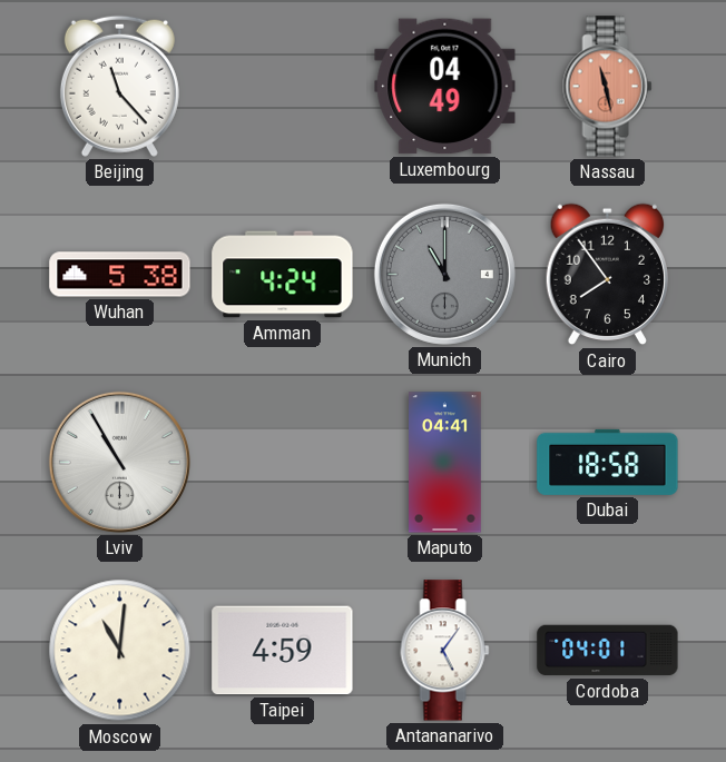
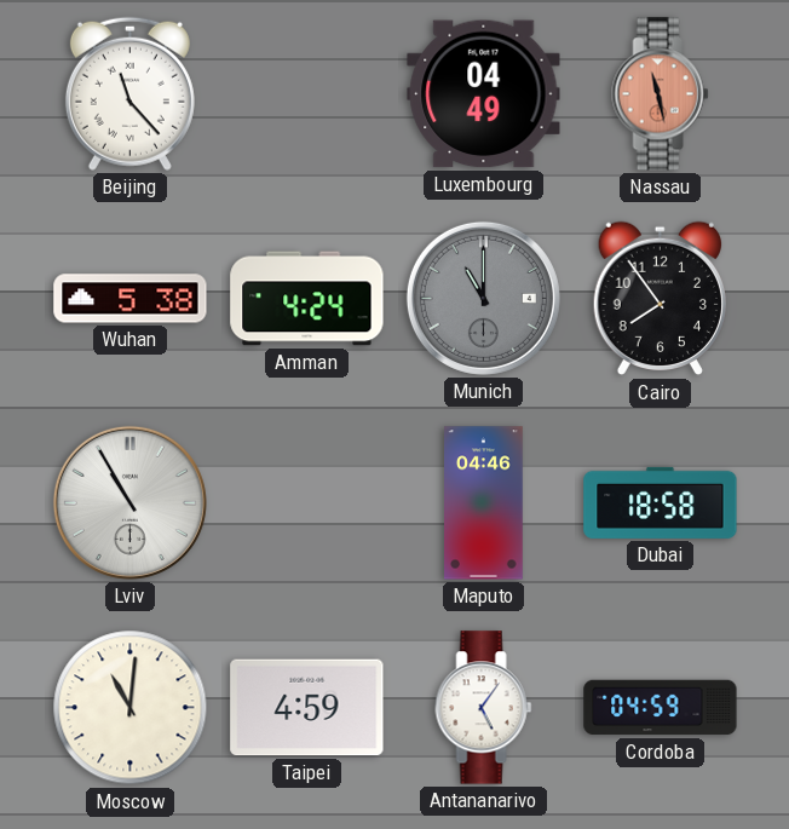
Maputo: 04:41 -> 04:46 (484, 503)
Cordoba: 04:01 -> 04:59 (661, 708)
